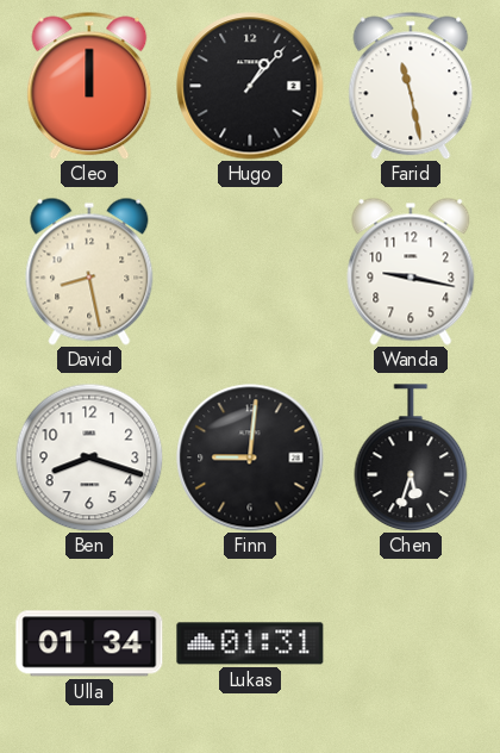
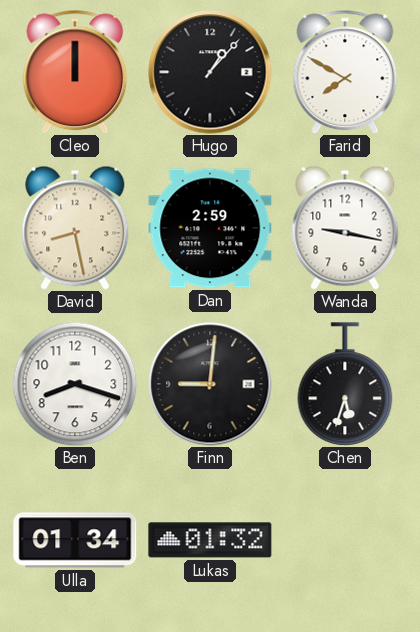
Farid: 11:28 -> 7:50 (345, 72)
Dan: none -> 2:59 (210, 228)
Lukas: 01:31 -> 01:32 (210, 540)
